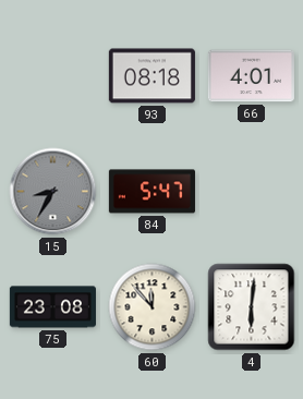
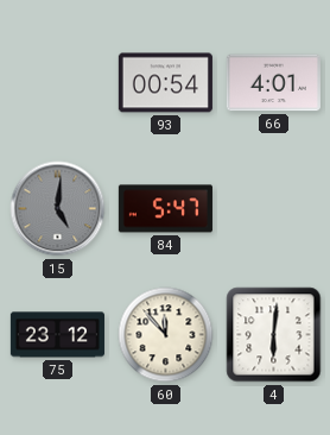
93: 08:18 -> 00:54 (165, 83)
15: 8:35 -> 5:01 (58, 209)
75: 23:08 -> 23:12 (57, 335)
